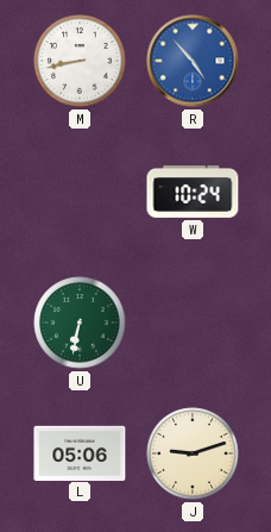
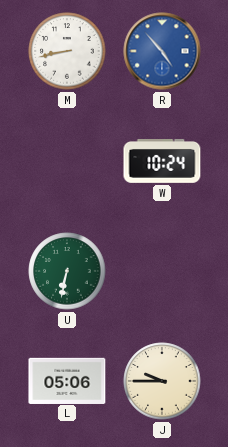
J: 9:12 -> 9:45 (162, 381)
